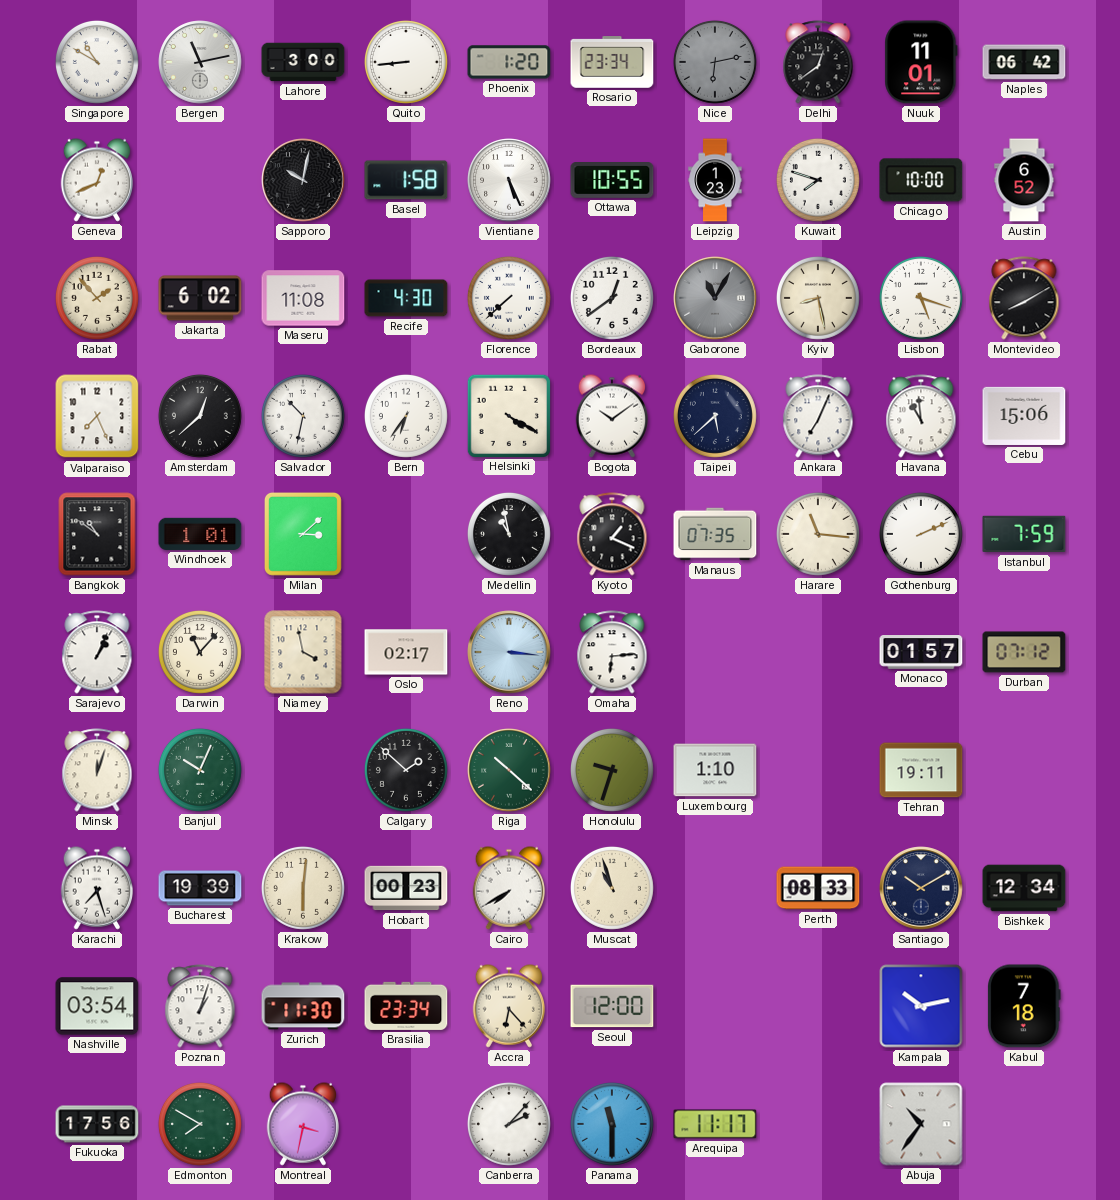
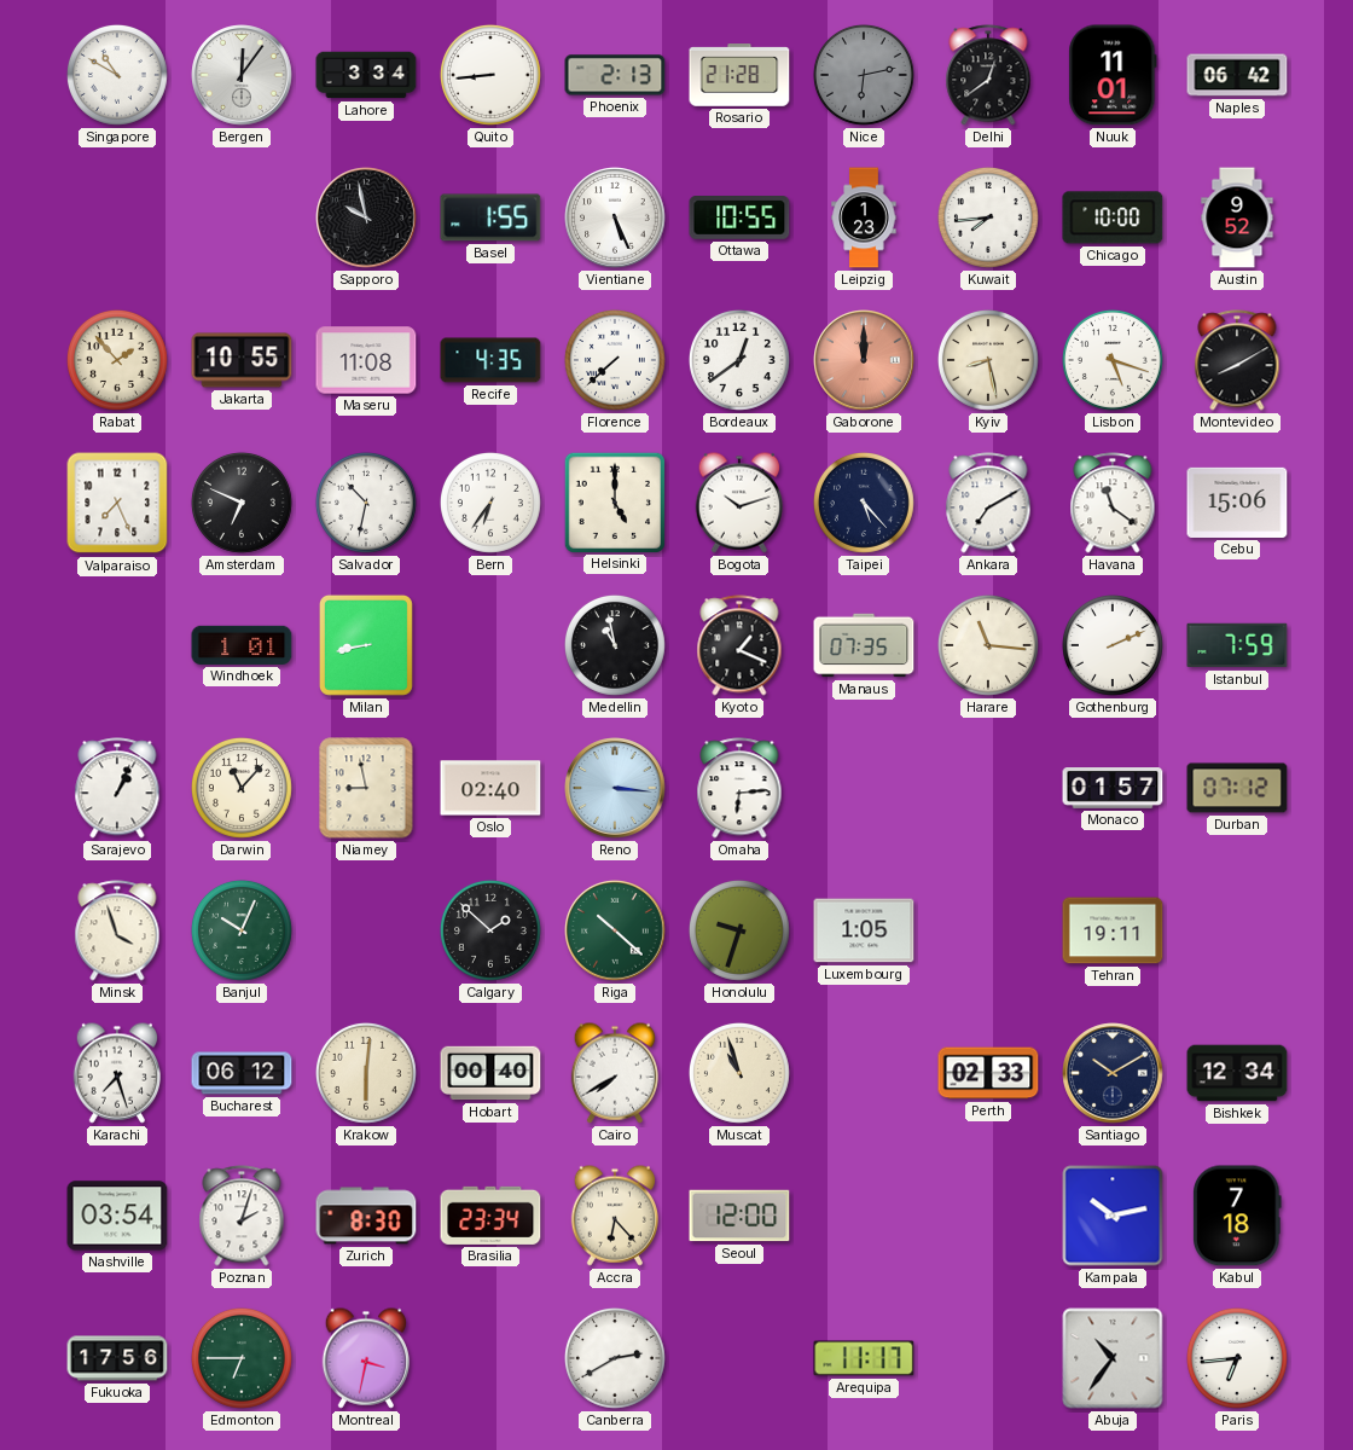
Bergen: 11:13 -> 12:06 (242, 75)
Lahore: 3:00 -> 3:34 (366, 75)
Phoenix: 1:20 -> 2:13 (615, 75)
Rosario: 23:34 -> 21:28 (739, 75)
Geneva: 12:41 -> none (96, 180)
Sapporo: 10:02 -> 9:58 (366, 217)
Basel: 1:58 -> 1:55 (490, 217)
Kuwait: 7:48 -> 7:44 (988, 217)
Austin: 6:52 -> 9:52 (1237, 217)
Jakarta: 6:02 -> 10:55 (242, 360)
Recife: 4:30 -> 4:35 (490, 360)
Gaborone: 11:05 -> 12:00 (864, 360)
Gaborone dial: grey -> salmon (864, 360)
Amsterdam: 12:38 -> 6:49 (242, 503)
Helsinki: 4:20 -> 5:00 (614, 501)
Bogota: 10:09 -> 10:12 (738, 503)
Taipei: 5:38 -> 5:23 (864, 503)
Ankara: 7:04 -> 7:10 (988, 503)
Havana: 10:59 -> 11:21 (1113, 503)
Bangkok: 10:51 -> none (97, 534)
Milan: 3:08 -> 8:43 (366, 645)
Niamey: 3:58 -> 8:58 (366, 788)
Oslo: 02:17 -> 02:40 (490, 788)
Minsk: 12:03 -> 3:57 (117, 930)
Luxembourg: 1:10 -> 1:05 (864, 930)
Bucharest: 19:39 -> 06:12 (242, 1073)
Hobart: 00:23 -> 00:40 (490, 1073)
Perth: 08:33 -> 02:33 (988, 1073)
Poznan: 1:03 -> 2:03 (242, 1216)
Zurich: 11:30 -> 8:30 (366, 1216)
Edmonton: 7:50 -> 6:45 (242, 1358)
Canberra: 2:07 -> 2:40 (615, 1358)
Panama: 11:30 -> none (612, 1124)
Paris: none -> 6:44 (1237, 1358)
